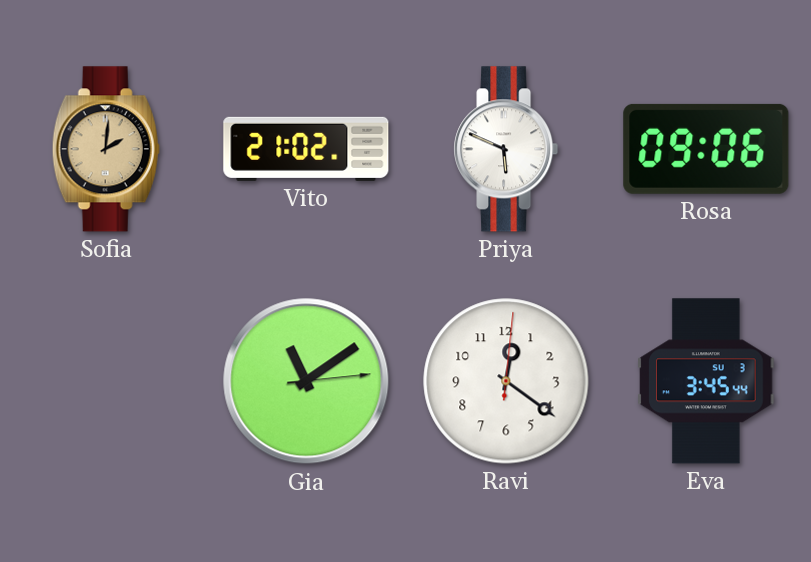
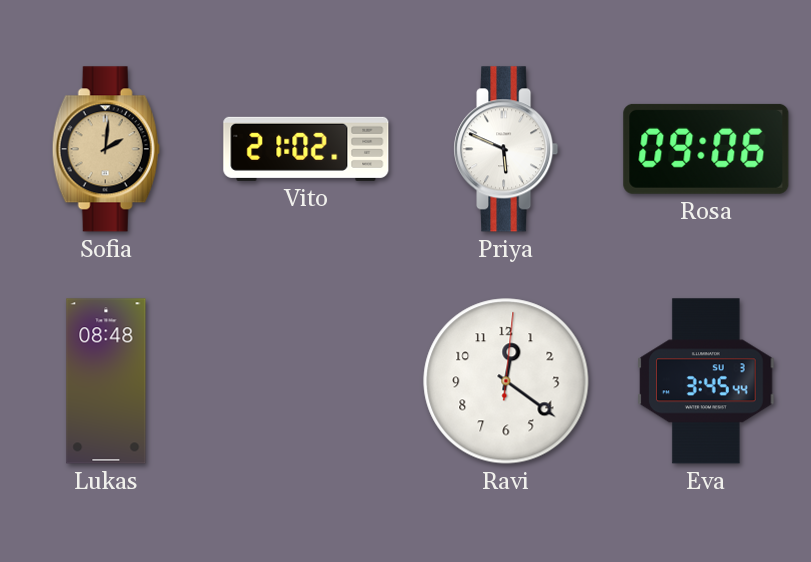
Lukas: none -> 08:48 (106, 381)
Gia: 11:09 -> none (306, 381)
